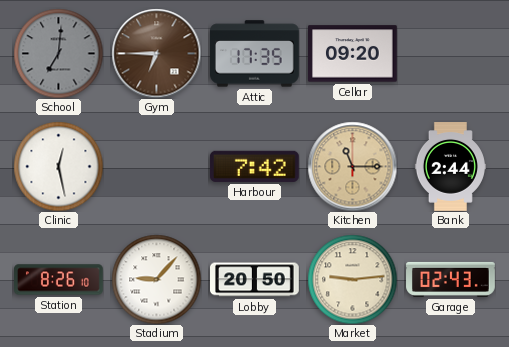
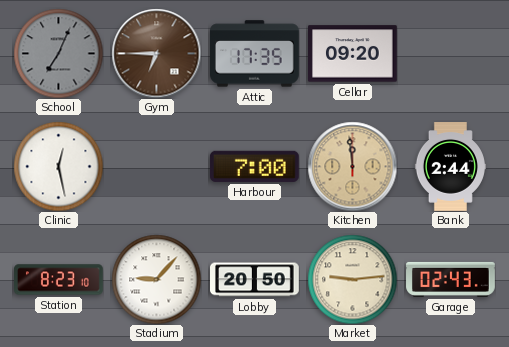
School: 7:01 -> 7:04 (58, 53)
Harbour: 7:42 -> 7:00 (254, 166)
Kitchen: 11:15 -> 11:59 (352, 166)
Station: 8:26 -> 8:23 (59, 280)
